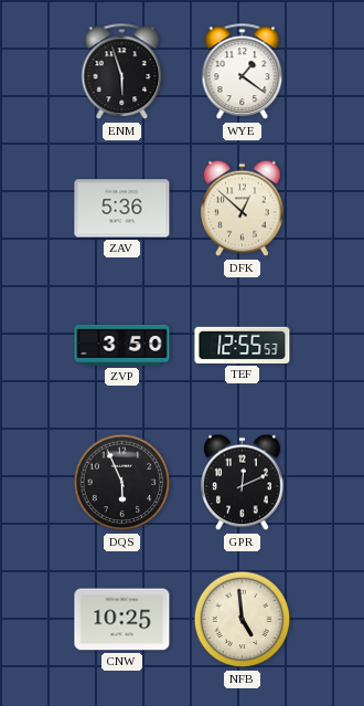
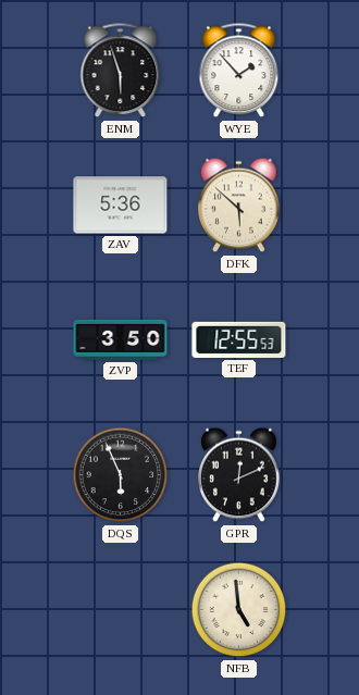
WYE: 1:21 -> 1:53 (239, 71)
DFK: 12:52 -> 5:52 (239, 206)
CNW: 10:25 -> none (122, 620)
